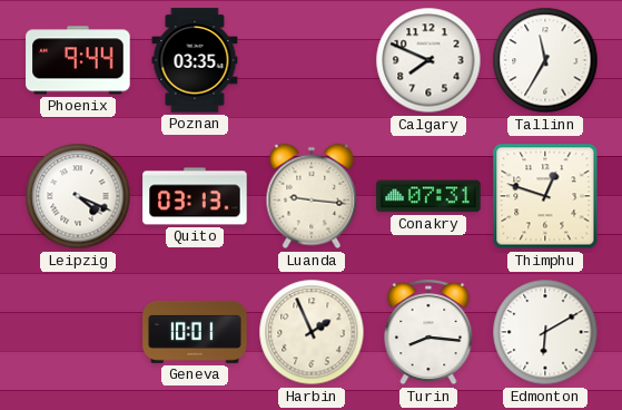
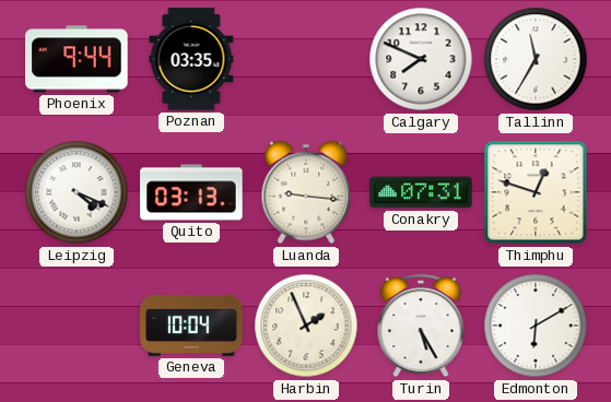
Geneva: 10:01 -> 10:04 (191, 326)
Turin: 8:16 -> 5:25 (421, 326)
